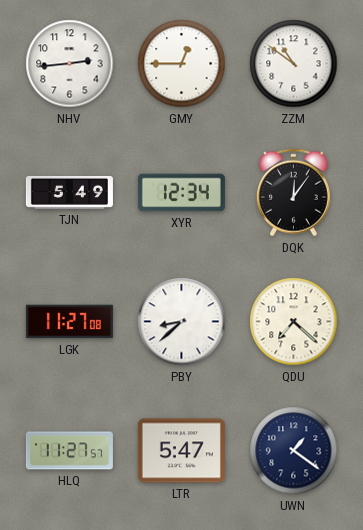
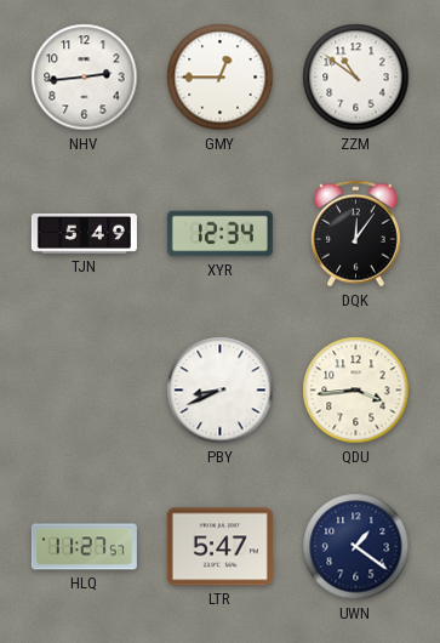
LGK: 11:27 -> none (69, 322)
PBY: 8:38 -> 8:41 (221, 391)
QDU: 7:22 -> 3:44 (356, 391)
